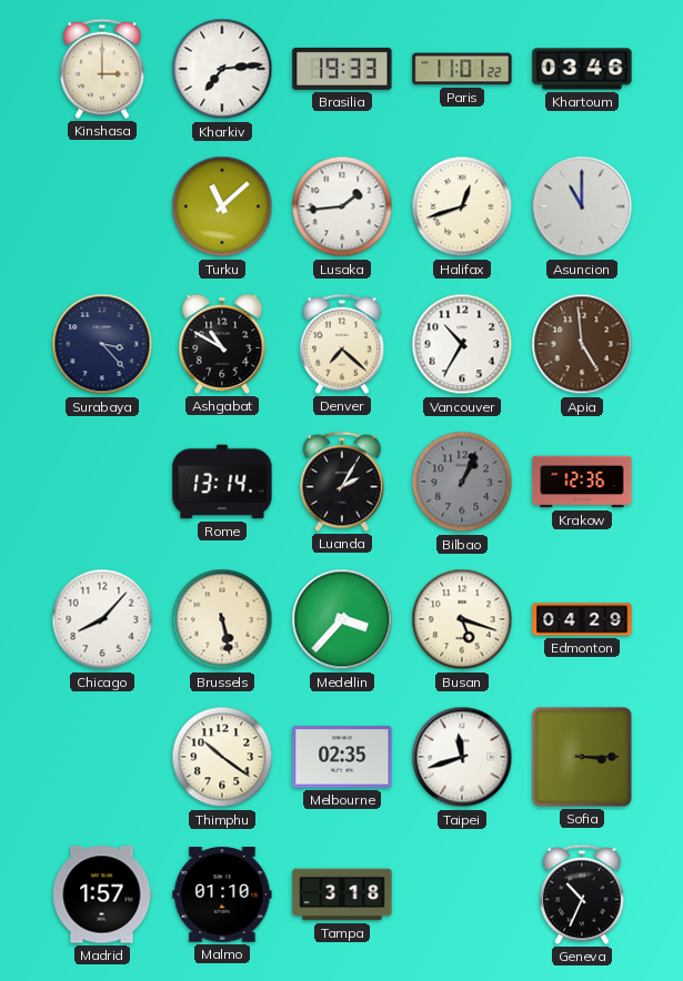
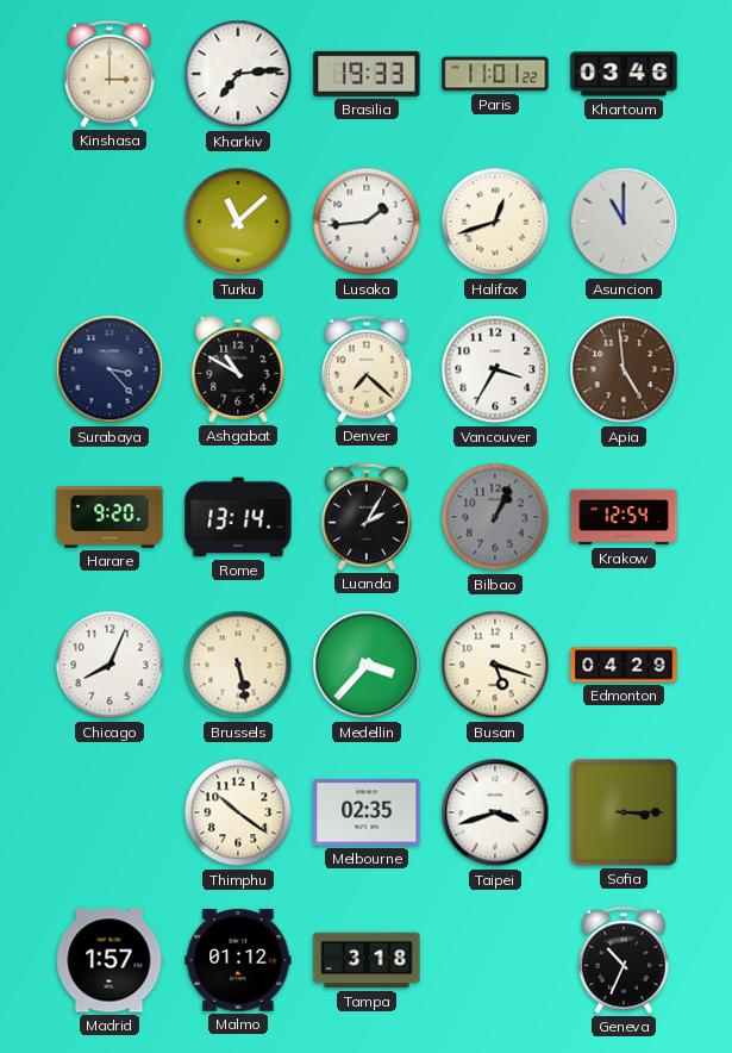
Vancouver: 10:35 -> 3:35 (495, 369)
Harare: none -> 9:20 (110, 517)
Krakow: 12:36 -> 12:54 (624, 517)
Chicago: 8:07 -> 8:04 (110, 665)
Taipei: 11:42 -> 3:42 (495, 812)
Malmo: 01:10 -> 01:12 (238, 960)
